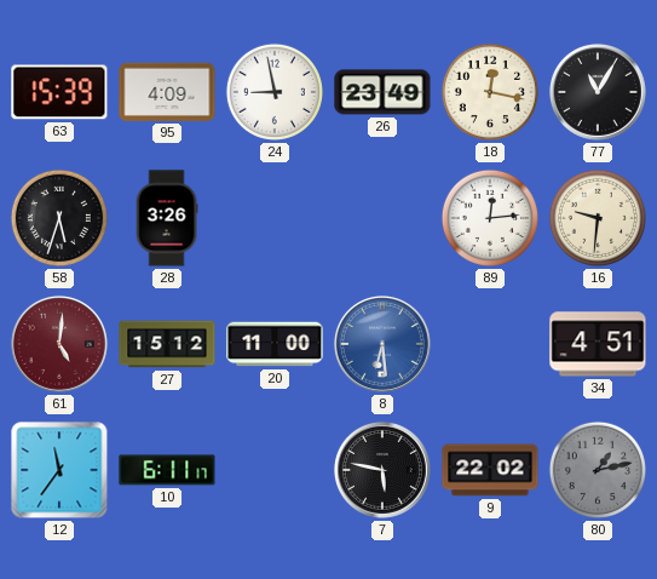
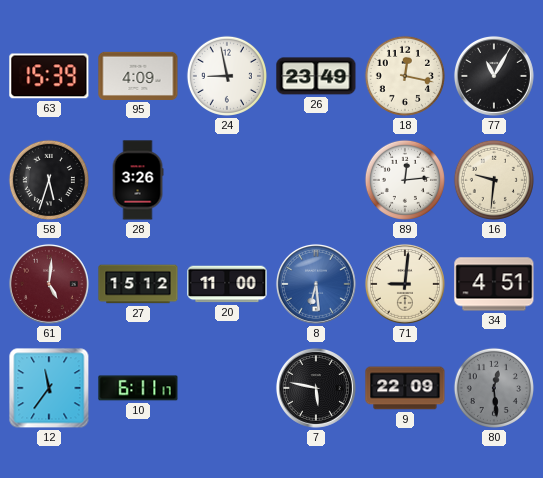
71: none -> 9:01 (405, 284)
9: 22:02 -> 22:09 (405, 388)
80: 1:13 -> 12:29 (494, 388)
